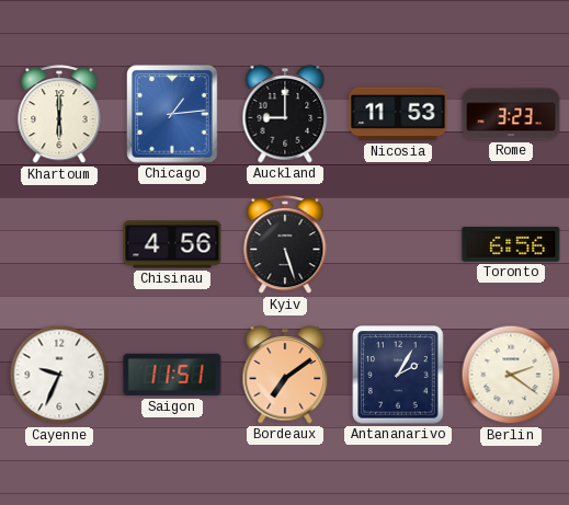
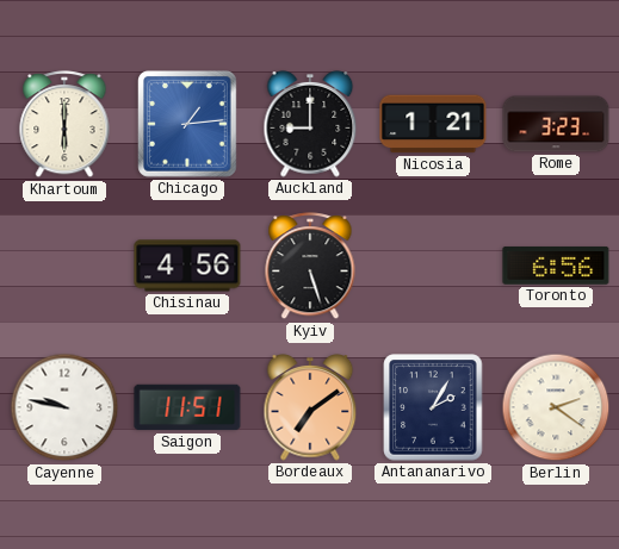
Nicosia: 11:53 -> 1:21 (433, 124)
Cayenne: 9:34 -> 9:47 (64, 407)
